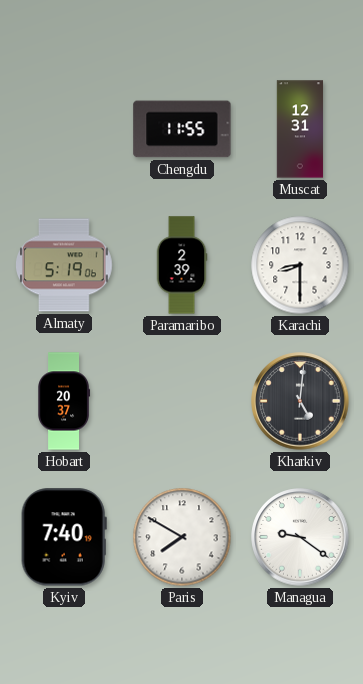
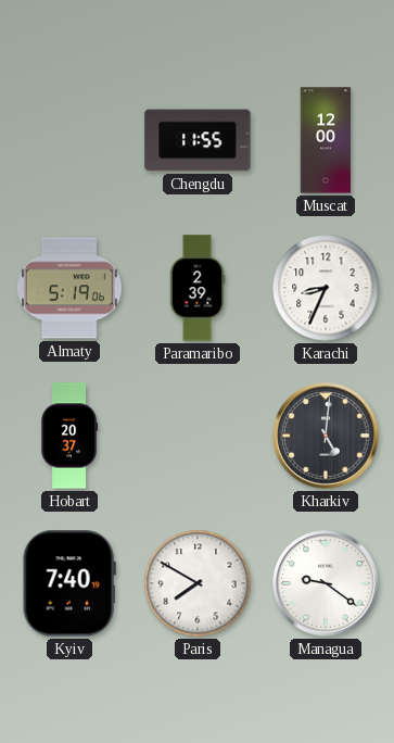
Muscat: 12:31 -> 12:00 (326, 140)
Karachi: 8:30 -> 8:34 (326, 288)
